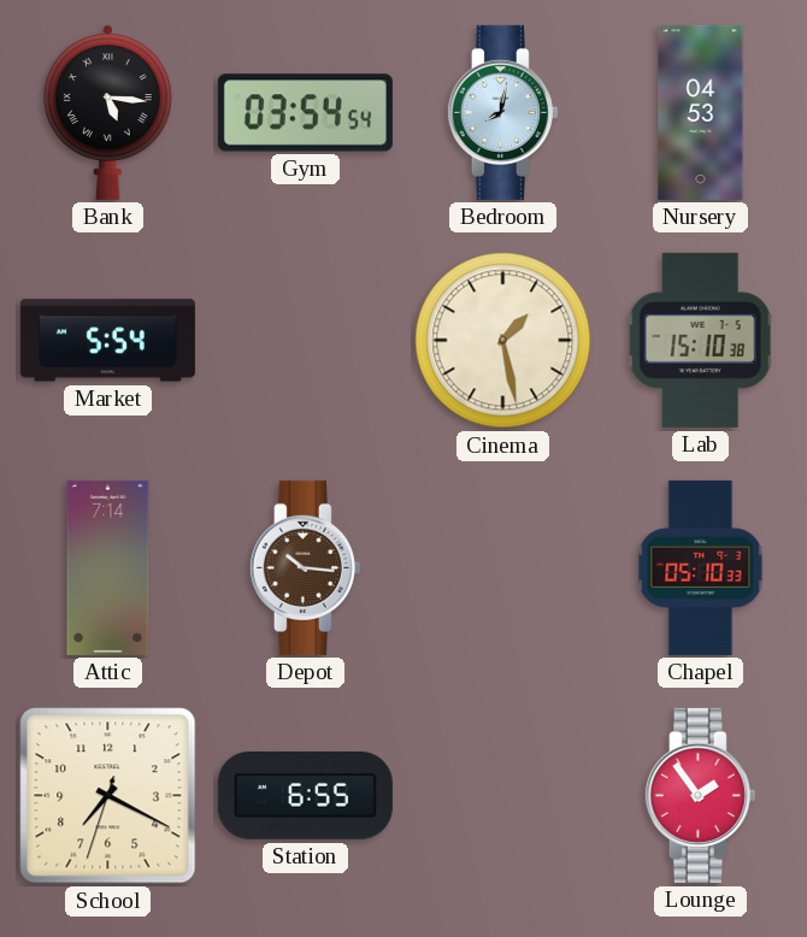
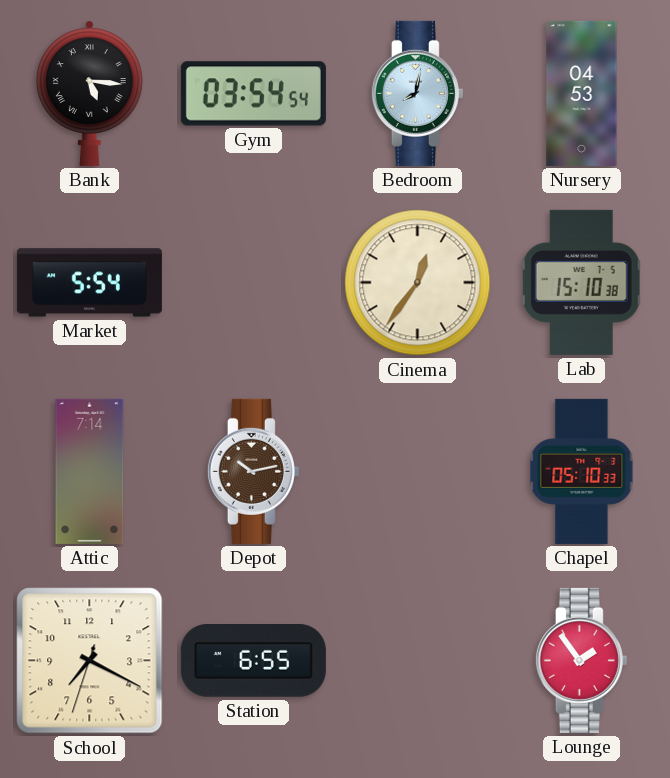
Cinema: 1:28 -> 12:36 (418, 283)
Depot: 10:16 -> 10:13 (253, 471)
